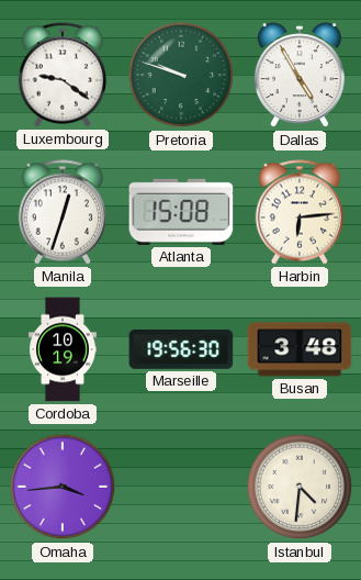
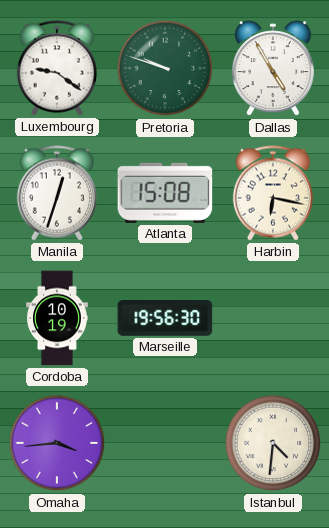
Harbin: 6:14 -> 6:17 (273, 193)
Busan: 3:48 -> none (300, 349)
